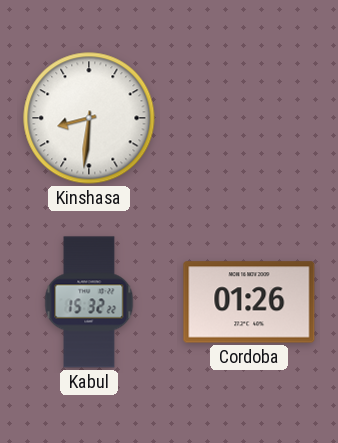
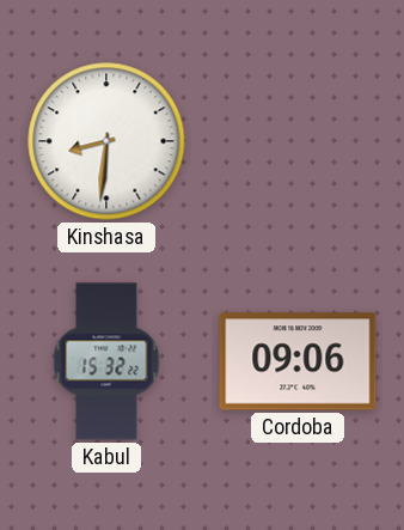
Cordoba: 01:26 -> 09:06 (298, 361)
